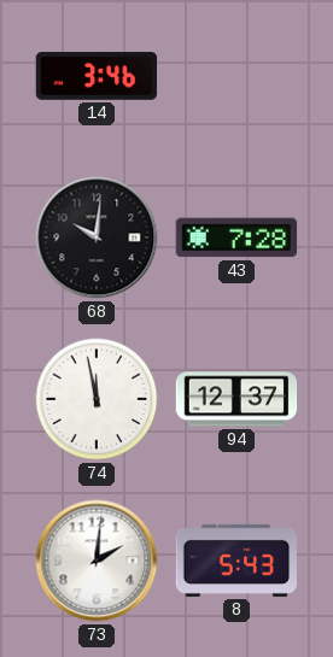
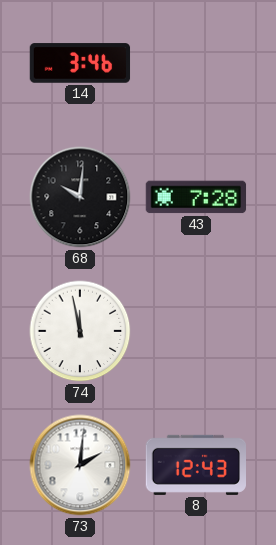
94: 12:37 -> none (236, 399)
8: 5:43 -> 12:43 (195, 465)
